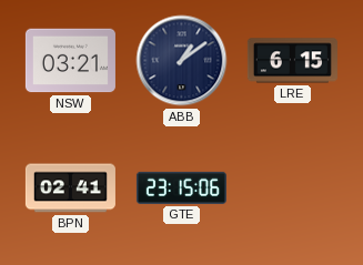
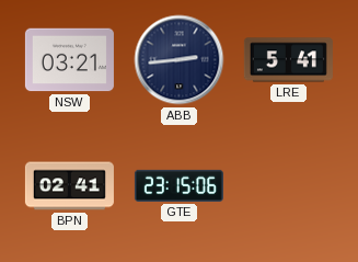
ABB: 1:09 -> 2:44 (180, 60)
LRE: 6:15 -> 5:41 (288, 60)
